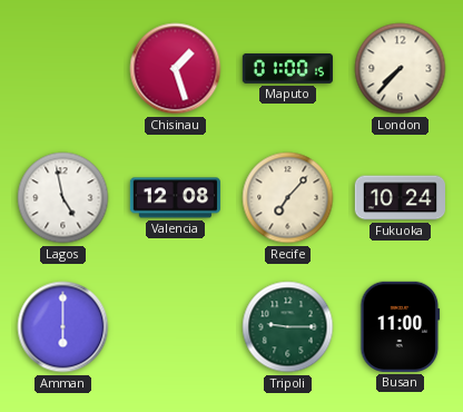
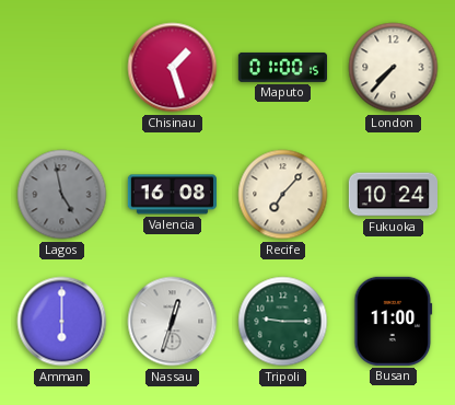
Lagos dial: white -> grey (62, 195)
Valencia: 12:08 -> 16:08 (172, 195)
Nassau: none -> 12:33 (173, 322)
